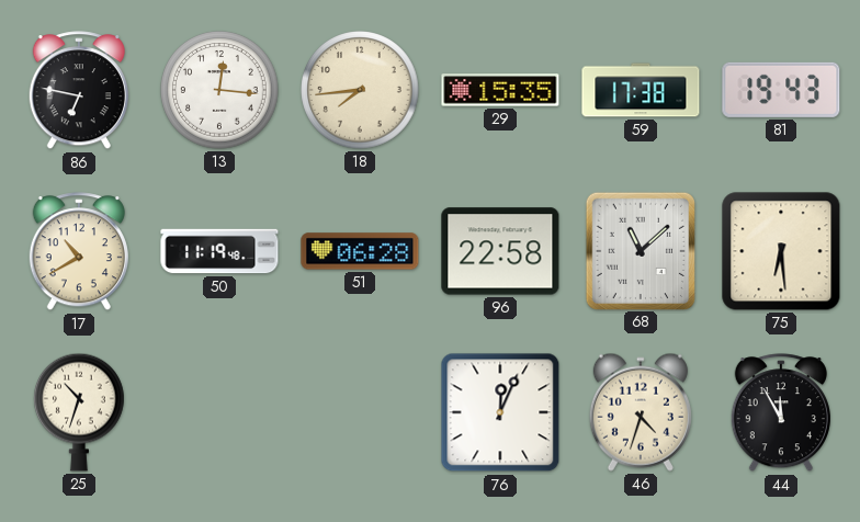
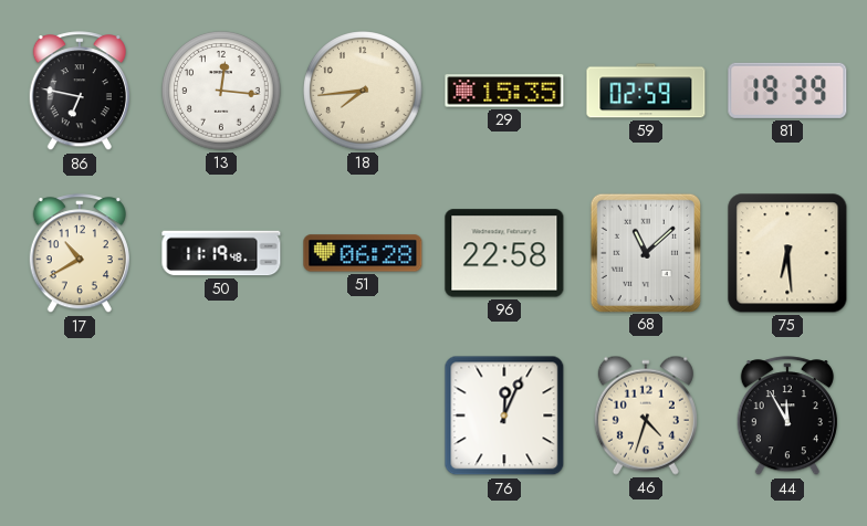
59: 17:38 -> 02:59 (646, 91)
81: 19:43 -> 19:39 (787, 91)
25: 10:33 -> none (80, 412)
